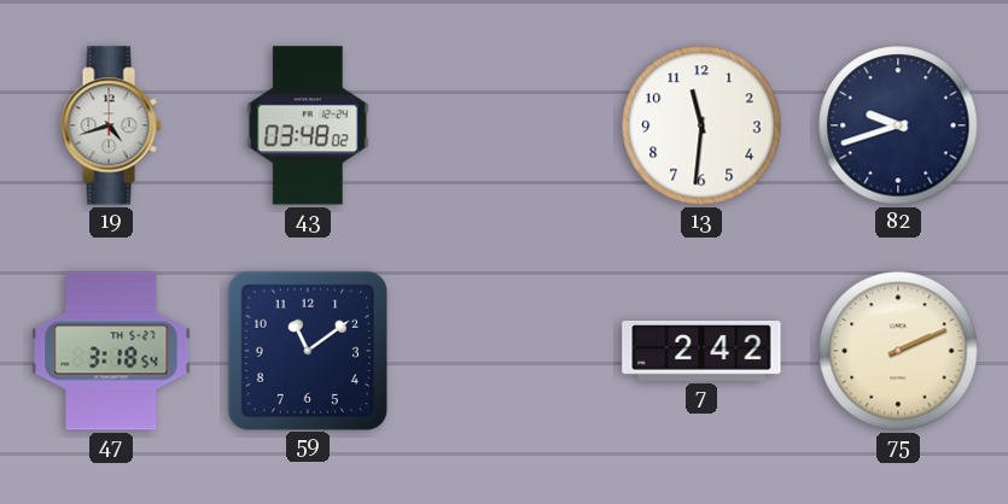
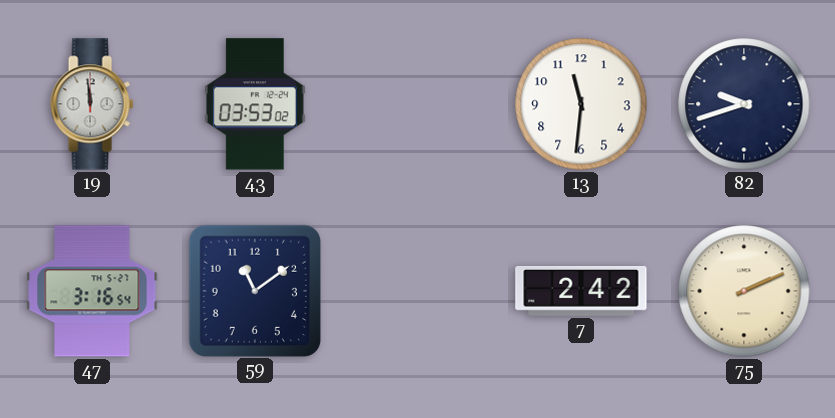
19: 4:42 -> 11:59 (92, 104)
43: 03:48 -> 03:53 (255, 104)
47: 3:18 -> 3:16 (92, 291)
